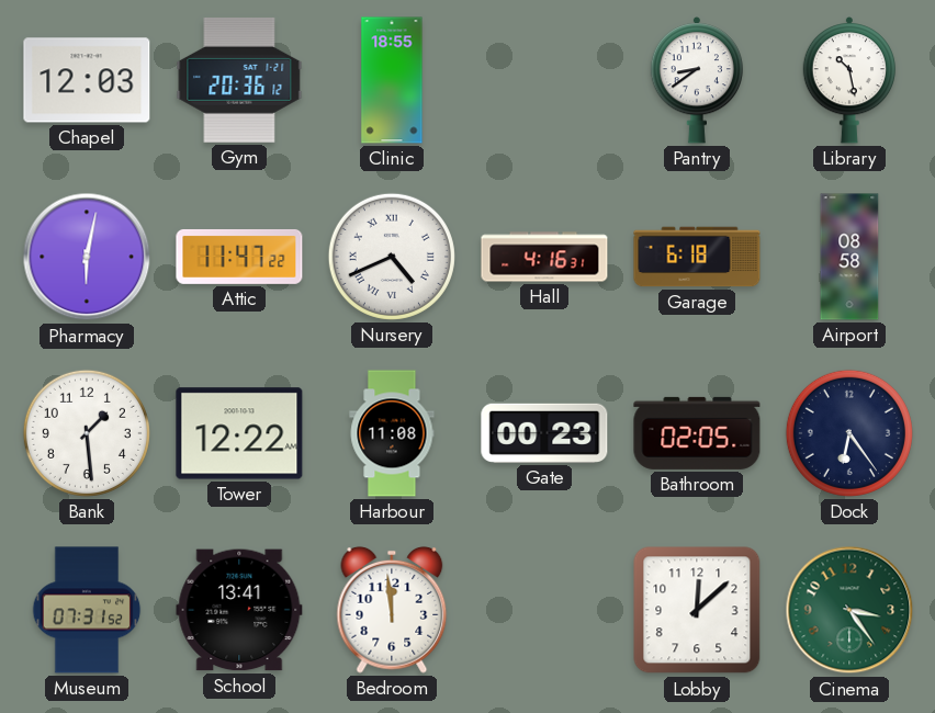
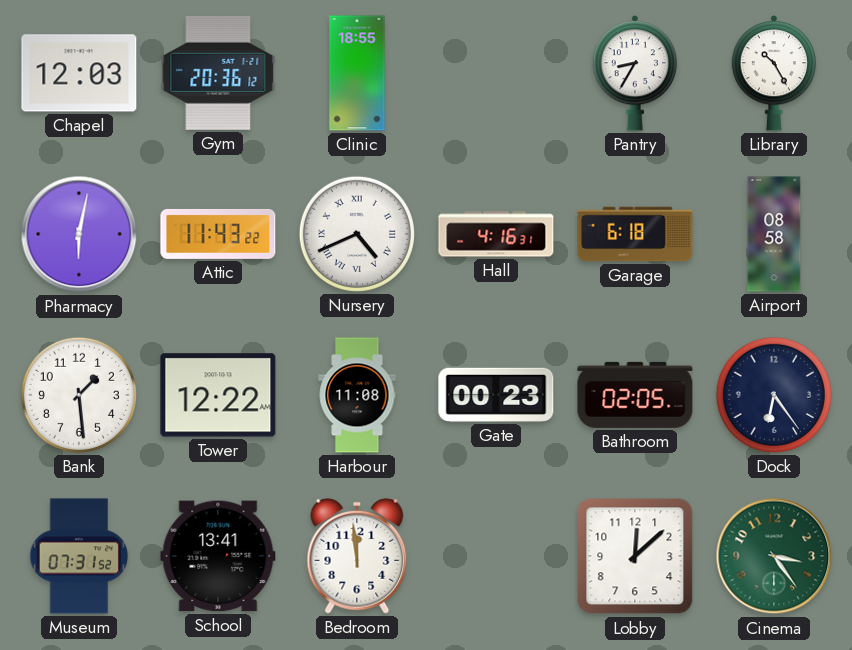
Pantry: 8:39 -> 8:35 (634, 73)
Library: 10:28 -> 10:25 (773, 73)
Attic: 11:47 -> 11:43 (218, 234)
